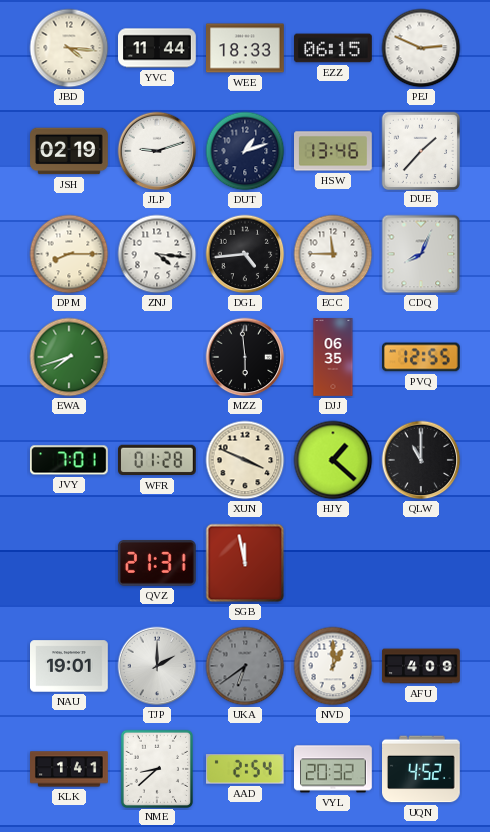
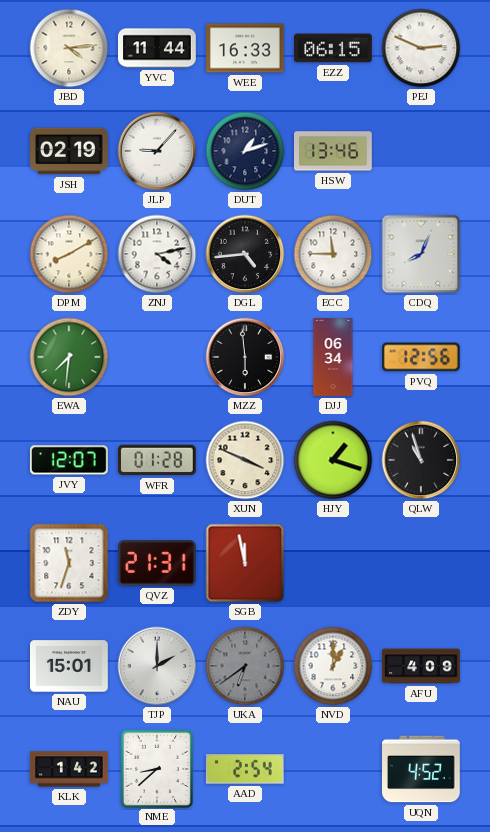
JBD: 4:16 -> 4:14 (69, 48)
WEE: 18:33 -> 16:33 (246, 48)
JLP: 9:12 -> 9:07 (157, 151)
DUE: 1:37 -> none (420, 150)
DPM: 8:15 -> 8:10 (69, 254)
ZNJ: 4:16 -> 4:13 (157, 254)
EWA: 7:42 -> 7:31 (69, 357)
DJJ: 06:35 -> 06:34 (333, 357)
PVQ: 12:55 -> 12:56 (422, 357)
JVY: 7:01 -> 12:07 (69, 460)
HJY: 1:22 -> 1:18 (333, 460)
QLW: 11:00 -> 10:57 (421, 460)
ZDY: none -> 11:33 (69, 563)
NAU: 19:01 -> 15:01 (69, 666)
KLK: 1:41 -> 1:42 (69, 769)
VYL: 20:32 -> none (334, 769)
